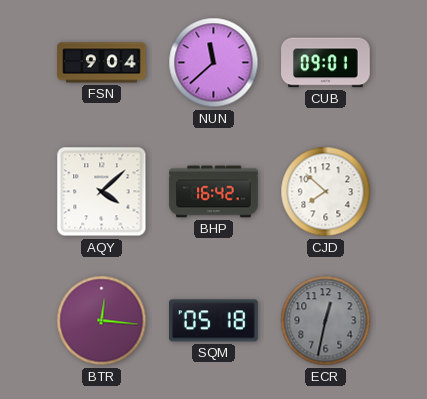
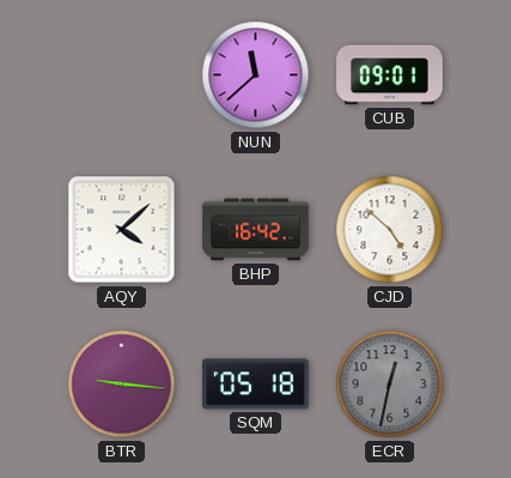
FSN: 9:04 -> none (102, 63)
CJD: 7:52 -> 4:52 (390, 230)
BTR: 12:16 -> 9:16 (122, 385)
